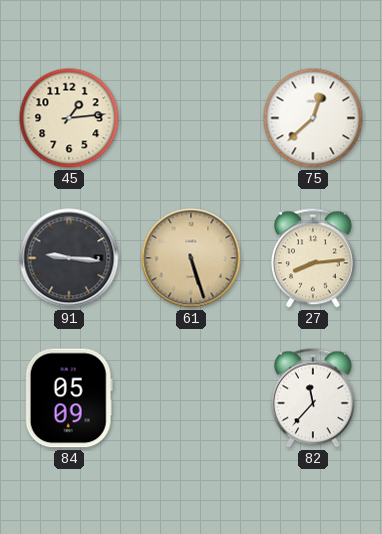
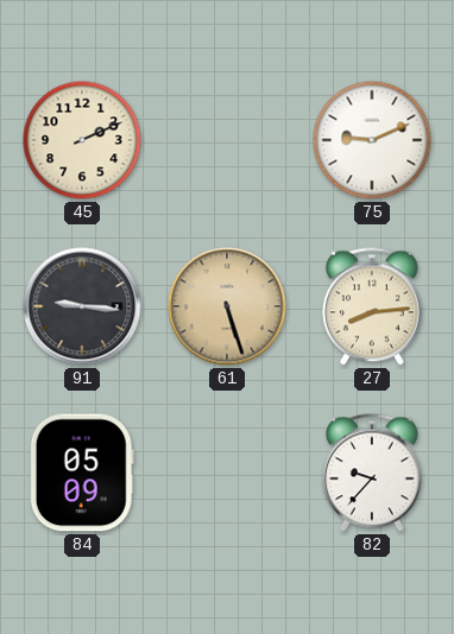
45: 1:14 -> 2:11 (82, 140)
75: 12:38 -> 9:11 (372, 140)
82: 11:37 -> 9:37 (373, 473)
